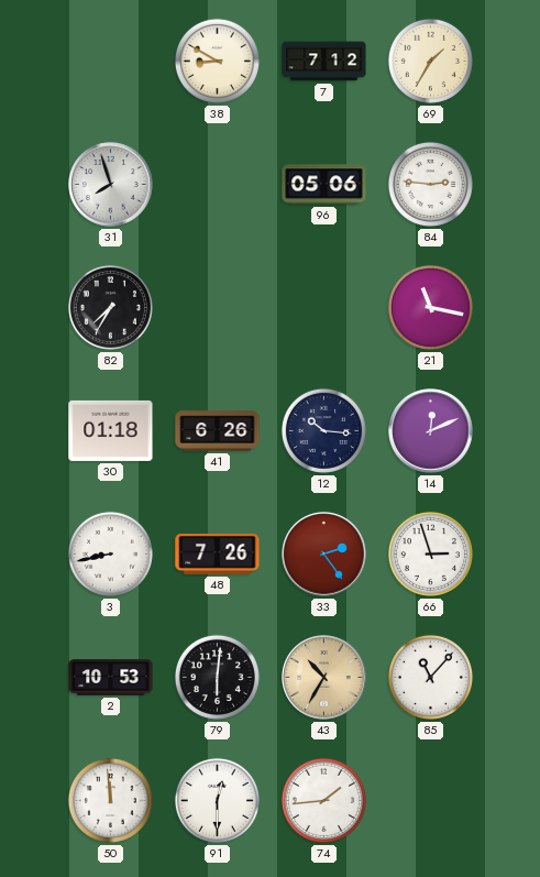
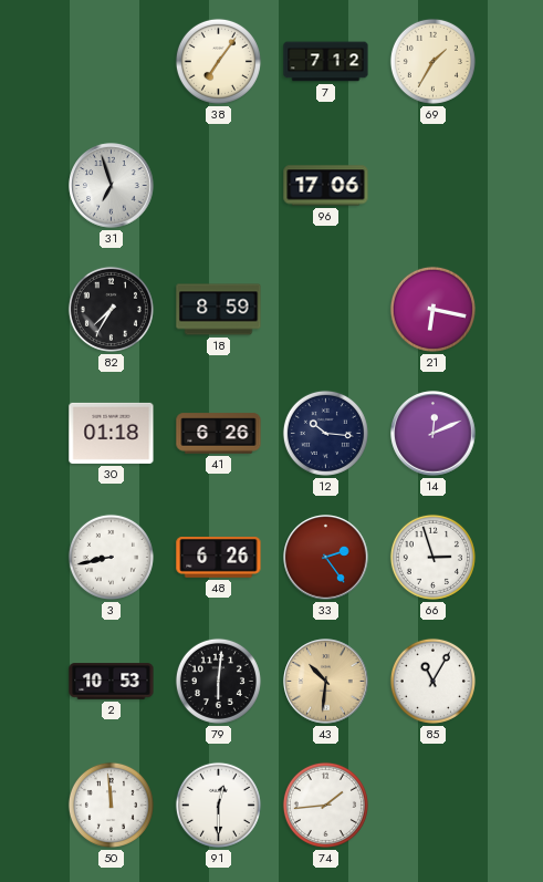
38: 8:50 -> 7:06 (218, 61)
31: 7:57 -> 6:57 (112, 186)
96: 05:06 -> 17:06 (326, 186)
84: 2:46 -> none (430, 184)
18: none -> 8:59 (219, 310)
21: 11:17 -> 6:17 (432, 309)
48: 7:26 -> 6:26 (219, 558)
43: 10:35 -> 10:31 (326, 682)
85: 11:07 -> 11:05 (432, 681)
